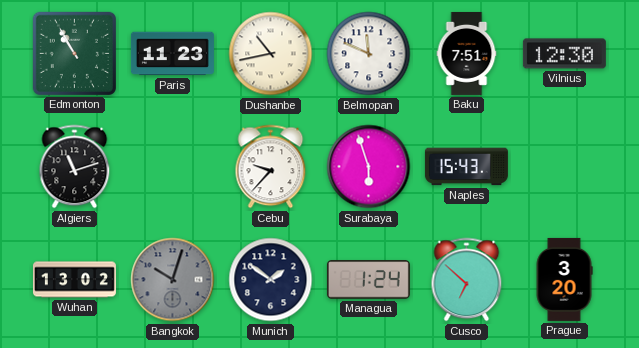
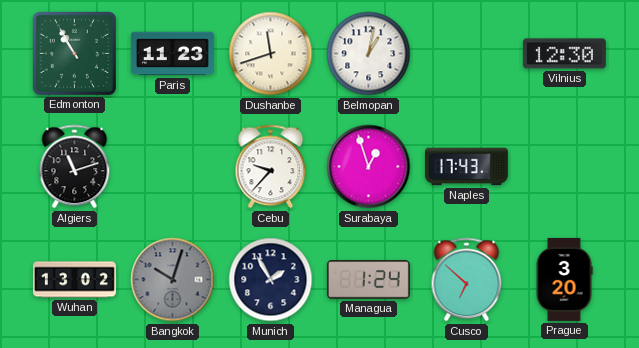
Dushanbe: 10:43 -> 11:42 (271, 54)
Belmopan: 11:49 -> 1:02 (369, 54)
Baku: 7:51 -> none (467, 53)
Surabaya: 5:57 -> 12:57 (369, 167)
Naples: 15:43 -> 17:43 (466, 167)
Munich: 1:51 -> 1:55 (271, 280)
